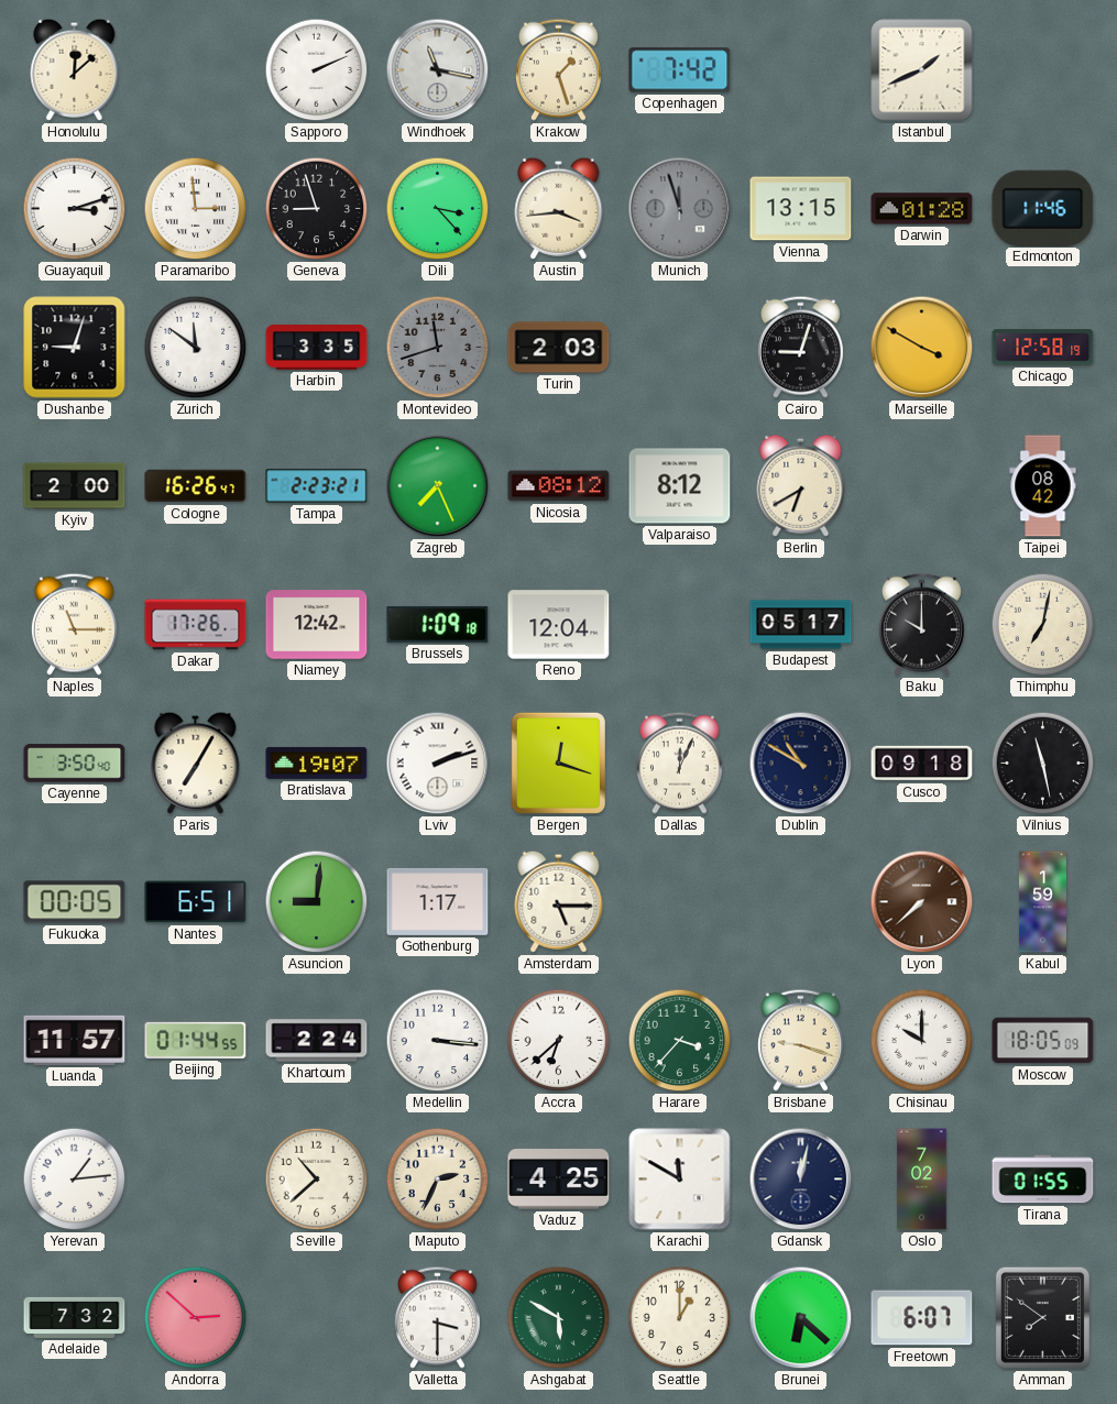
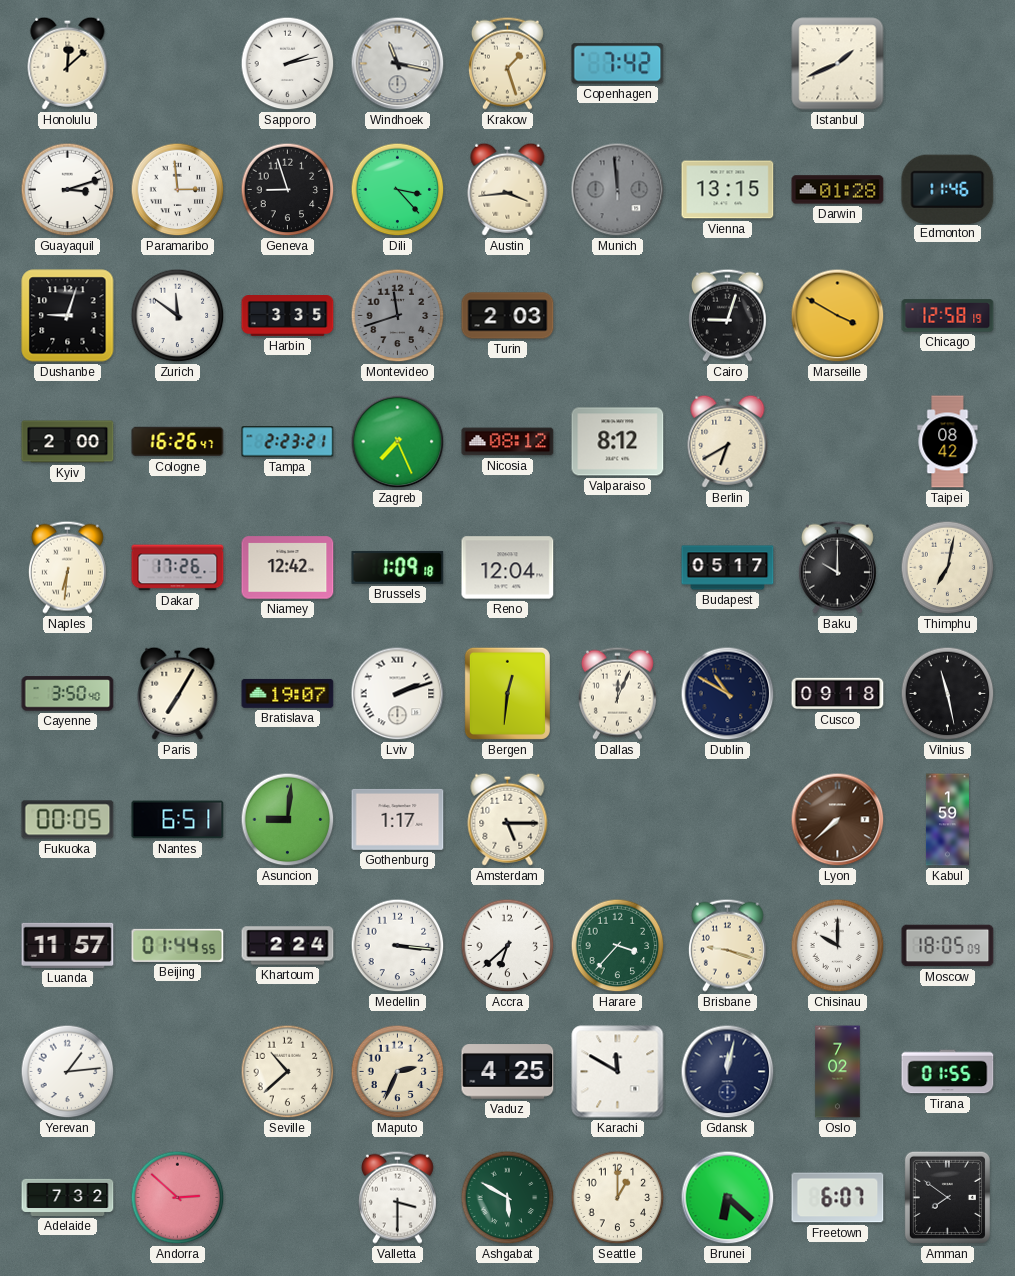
Sapporo: 2:11 -> 2:13 (288, 64)
Munich: 11:57 -> 11:59 (618, 190)
Naples: 11:15 -> 6:31 (67, 567)
Bergen: 12:18 -> 12:31 (507, 693)
